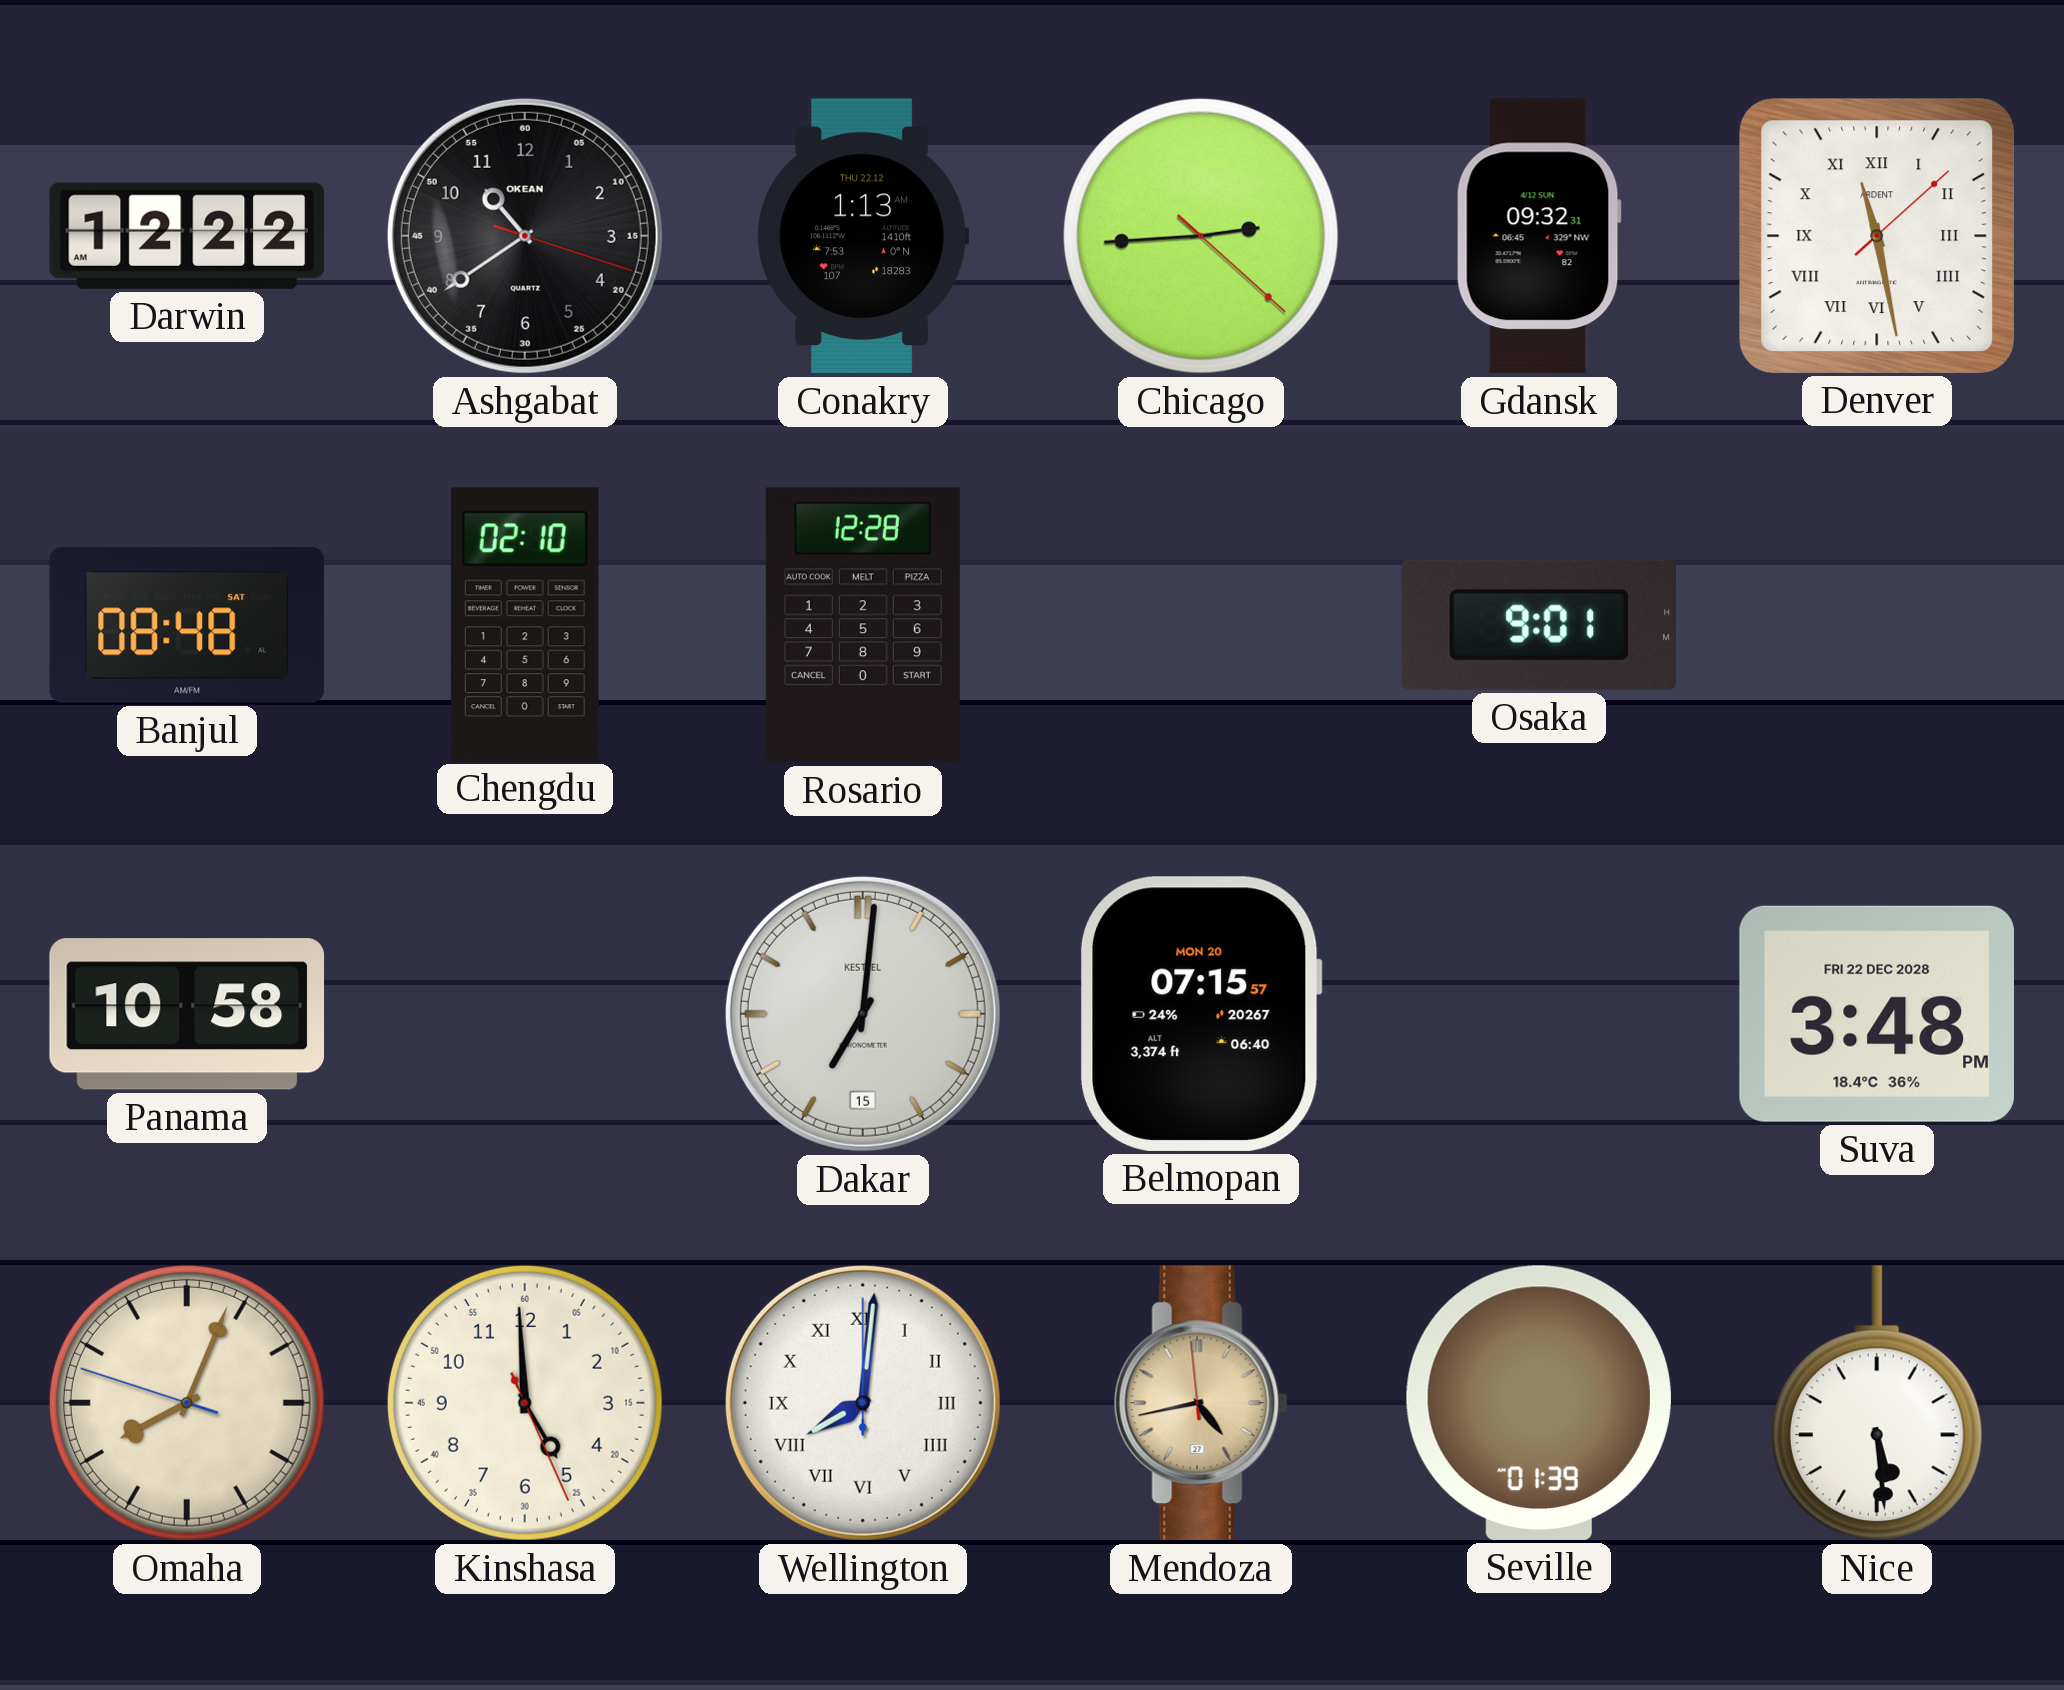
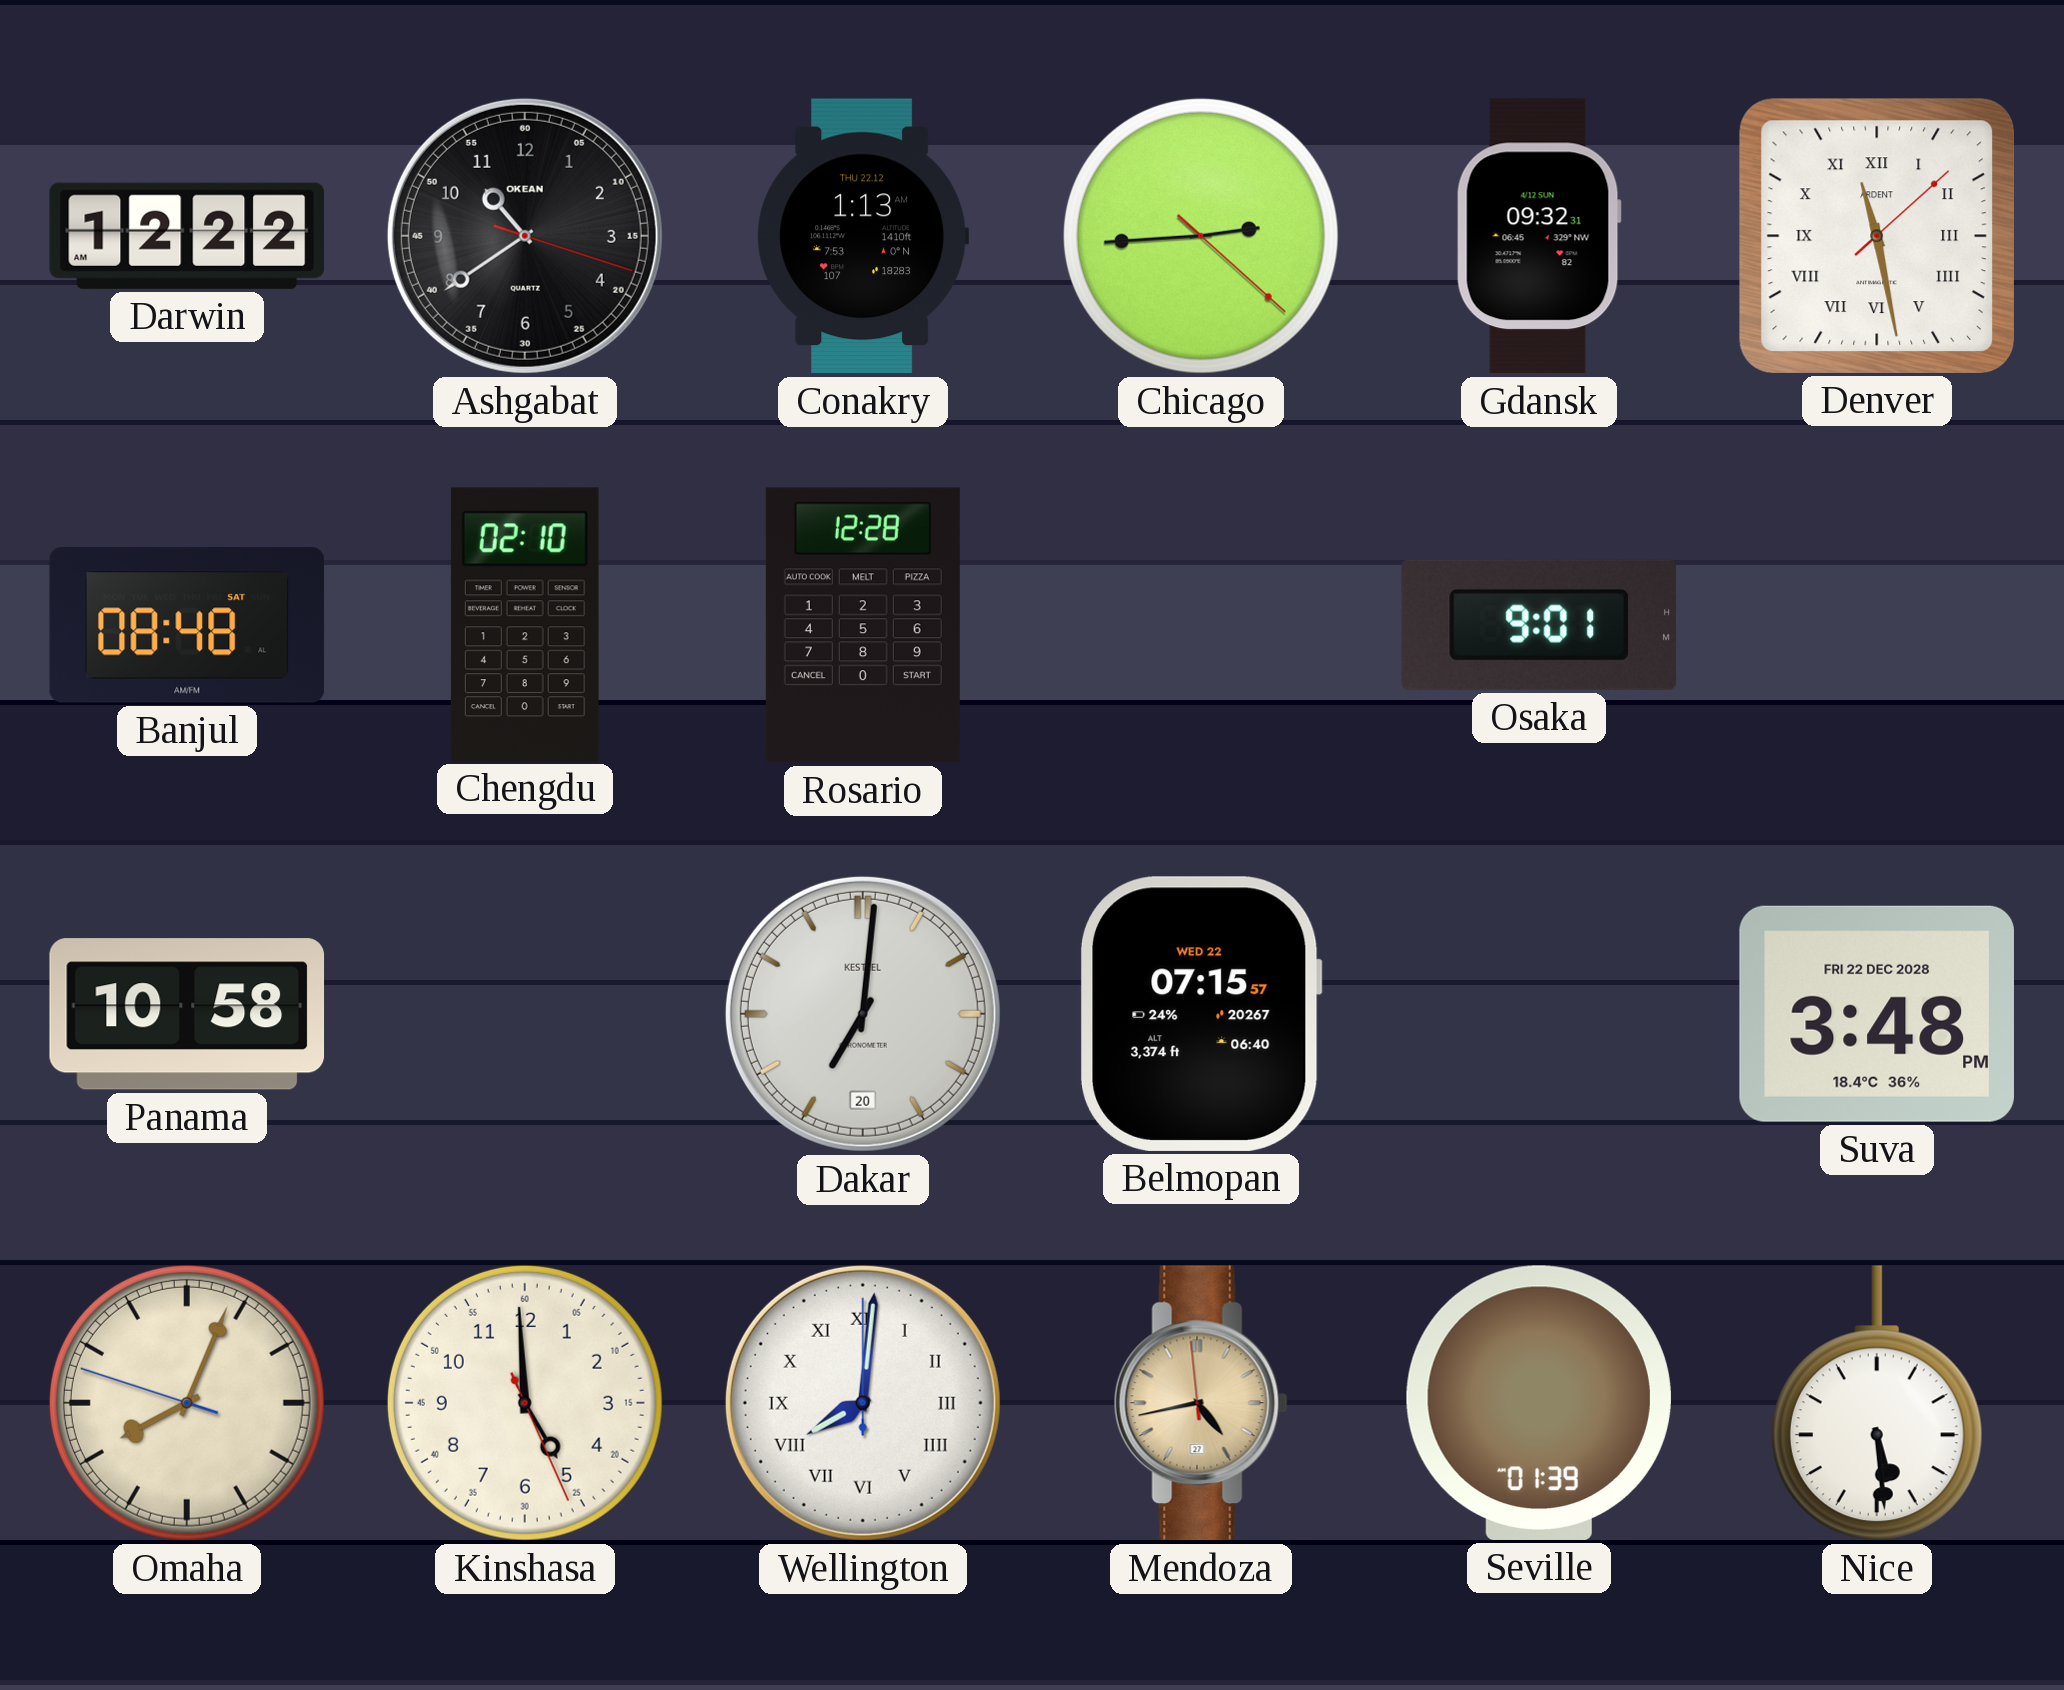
Dakar date: 15 -> 20 (863, 1014)
Belmopan date: MON 20 -> WED 22 (1200, 1014)
